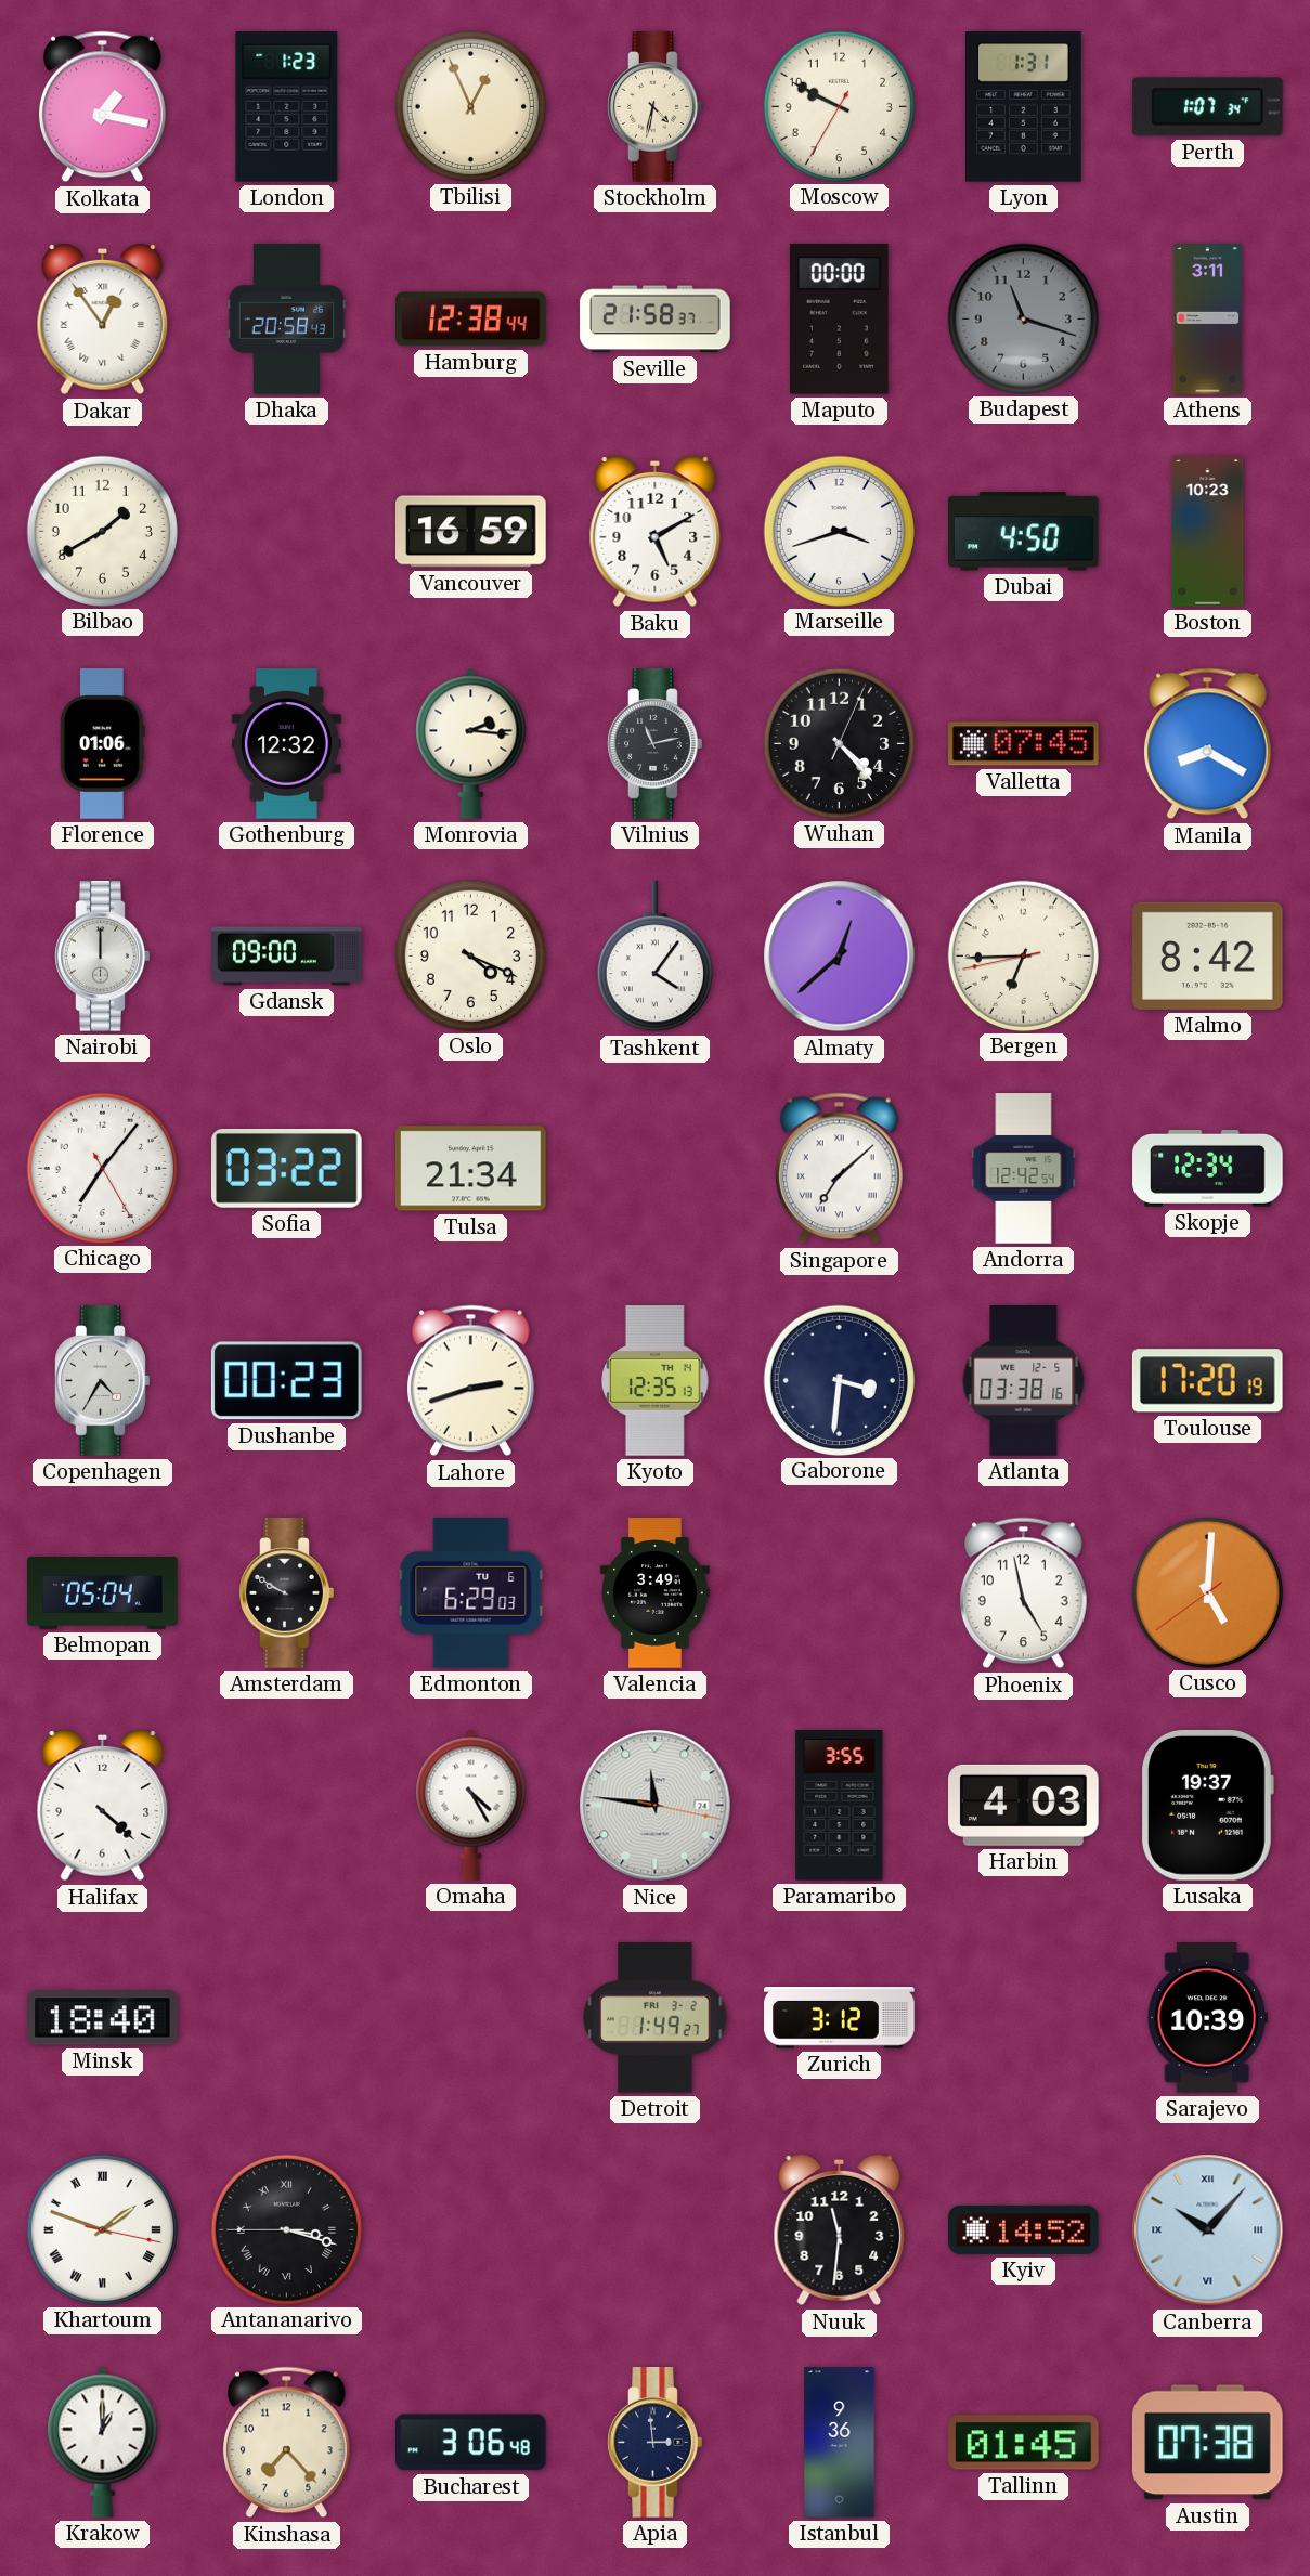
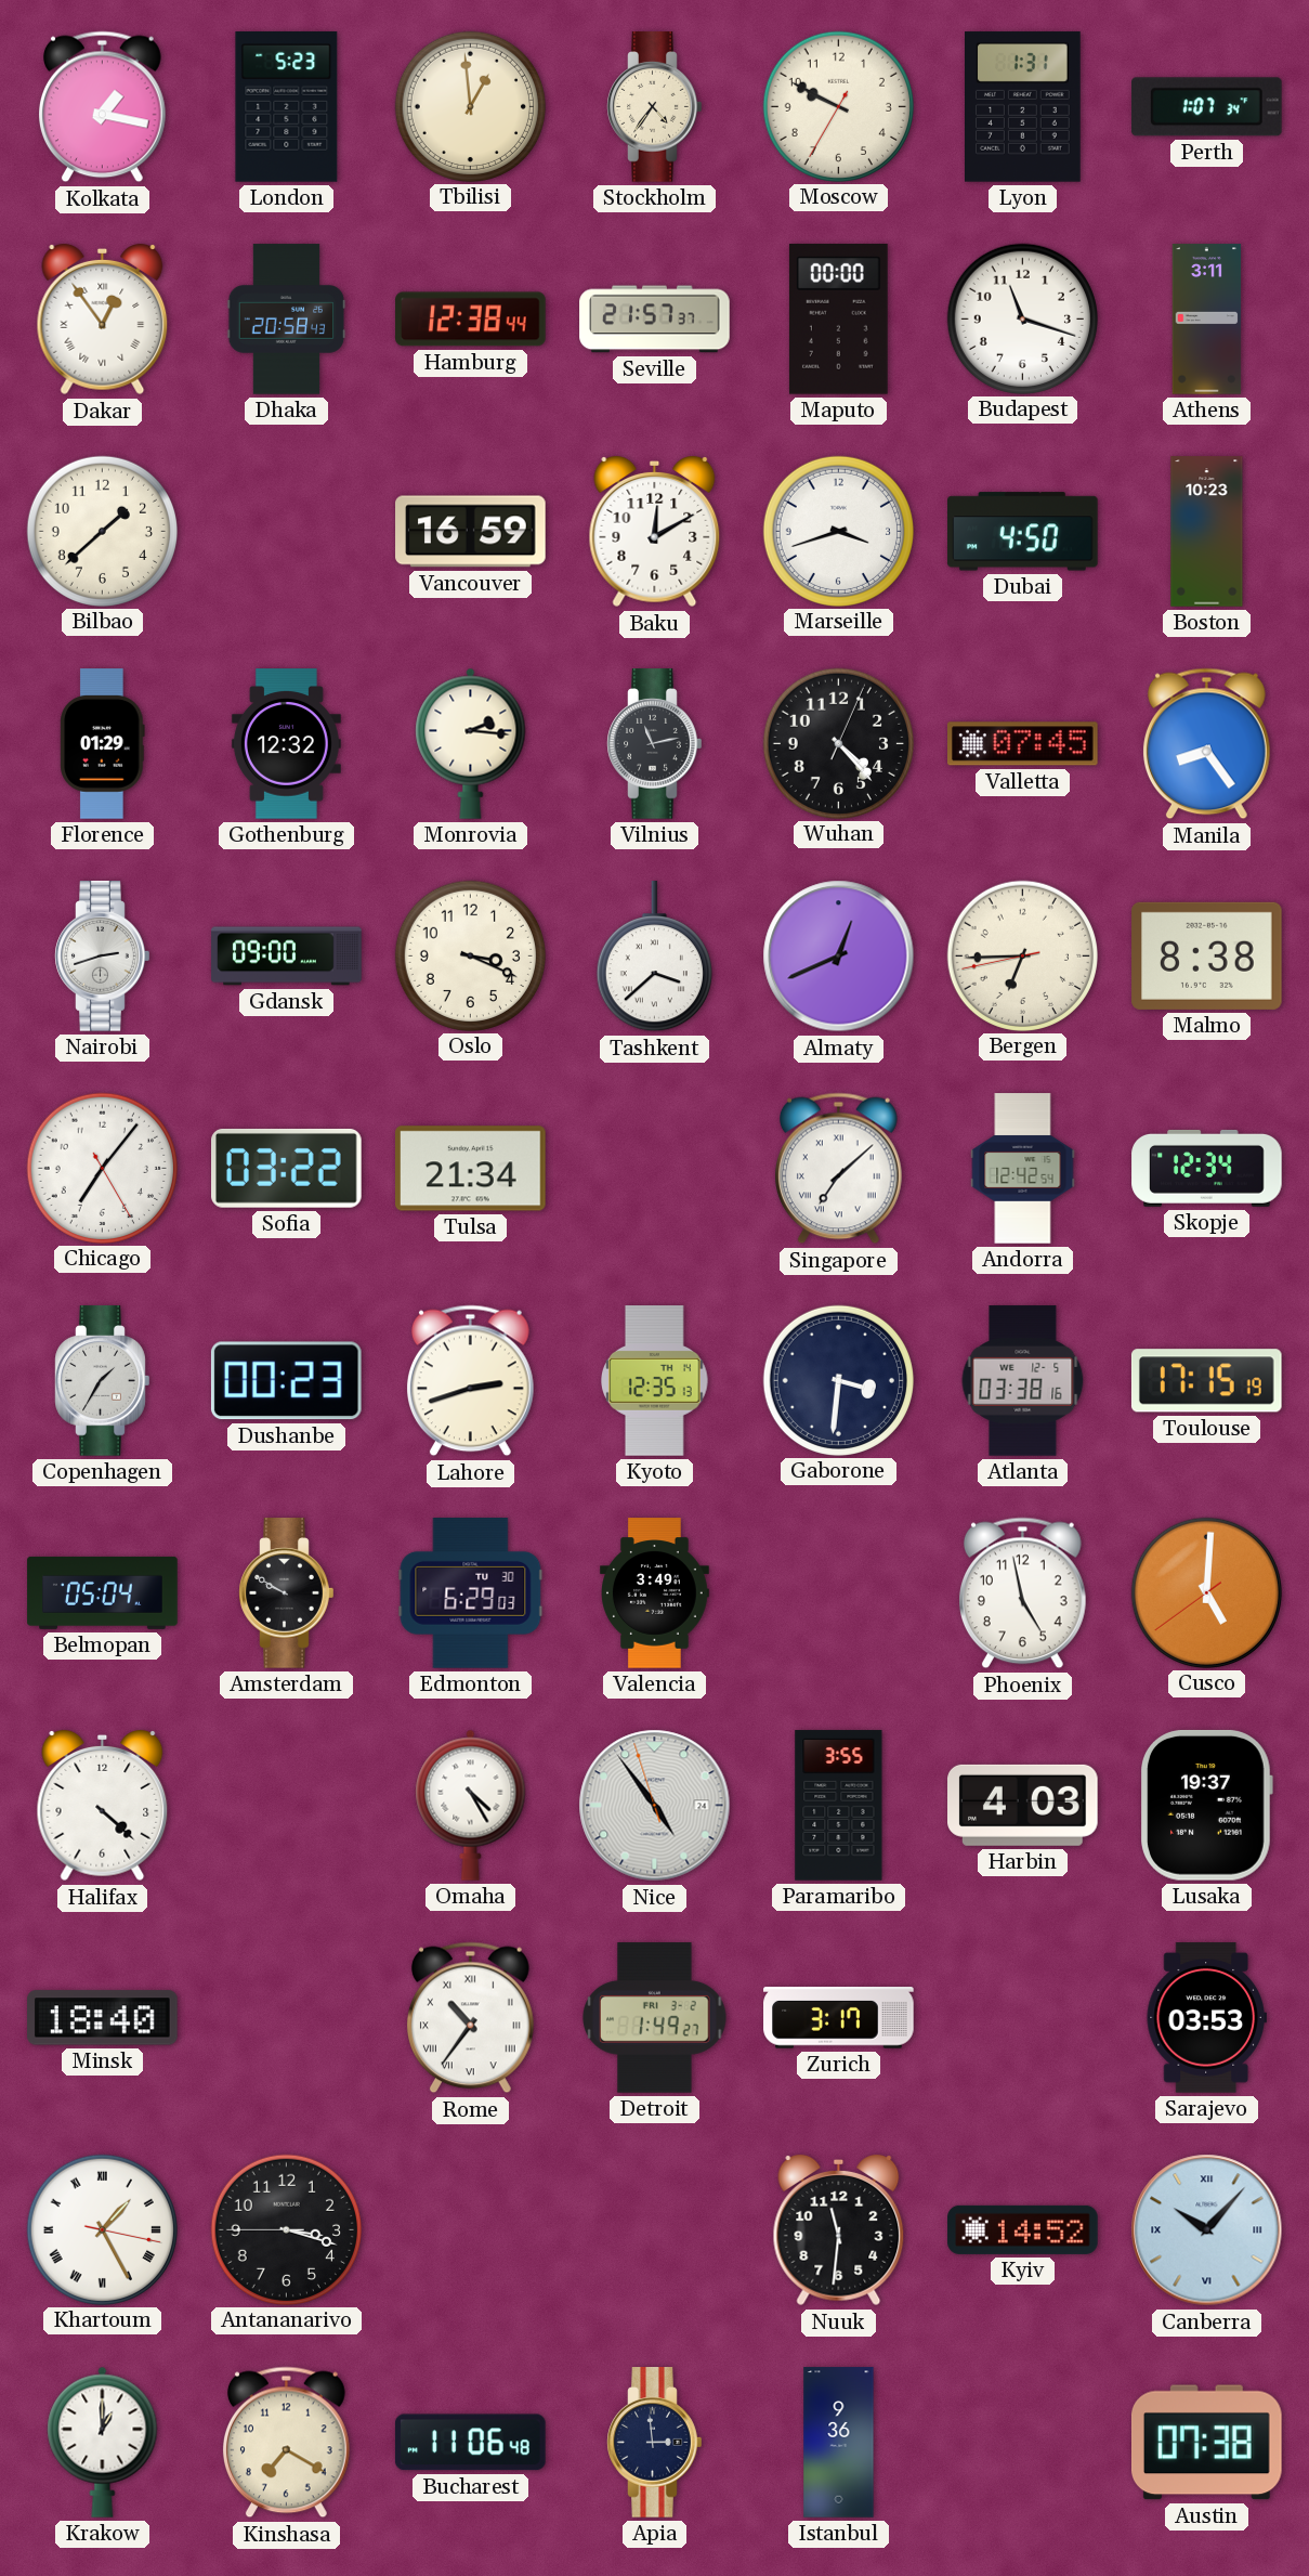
London: 1:23 -> 5:23 (287, 107)
Tbilisi: 12:56 -> 12:59 (470, 106)
Stockholm: 4:32 -> 4:36 (655, 107)
Seville: 21:58 -> 21:57 (655, 320)
Budapest dial: grey -> white (1022, 318)
Bilbao: 1:40 -> 1:38 (102, 531)
Baku: 5:10 -> 12:10 (655, 532)
Florence: 01:06 -> 01:29 (103, 744)
Manila: 8:20 -> 8:24 (1206, 744)
Nairobi: 12:00 -> 2:42 (103, 957)
Oslo: 4:19 -> 3:19 (470, 955)
Tashkent: 4:06 -> 3:38 (654, 957)
Almaty: 12:38 -> 12:41 (839, 957)
Malmo: 8:42 -> 8:38 (1207, 955)
Copenhagen: 4:35 -> 1:35 (103, 1381)
Toulouse: 17:20 -> 17:15 (1206, 1381)
Edmonton date: TU 6 -> TU 30 (471, 1593)
Nice: 11:46 -> 4:53 (655, 1806)
Rome: none -> 10:36 (470, 2018)
Zurich: 3:12 -> 3:17 (839, 2018)
Sarajevo: 10:39 -> 03:53 (1206, 2018)
Khartoum: 1:48 -> 1:25 (102, 2229)
Antananarivo numerals: Roman -> Arabic (286, 2229)
Kinshasa: 7:23 -> 7:20 (286, 2443)
Bucharest: 3:06 -> 11:06 (471, 2443)
Tallinn: 01:45 -> none (1024, 2443)
